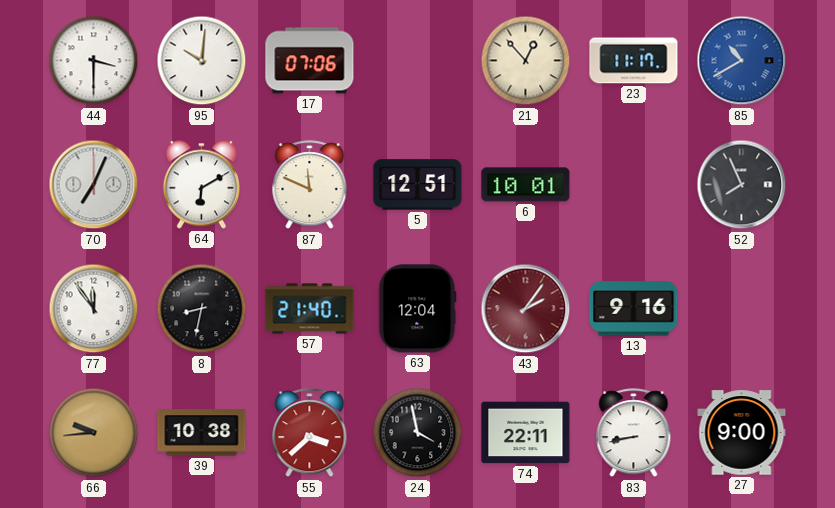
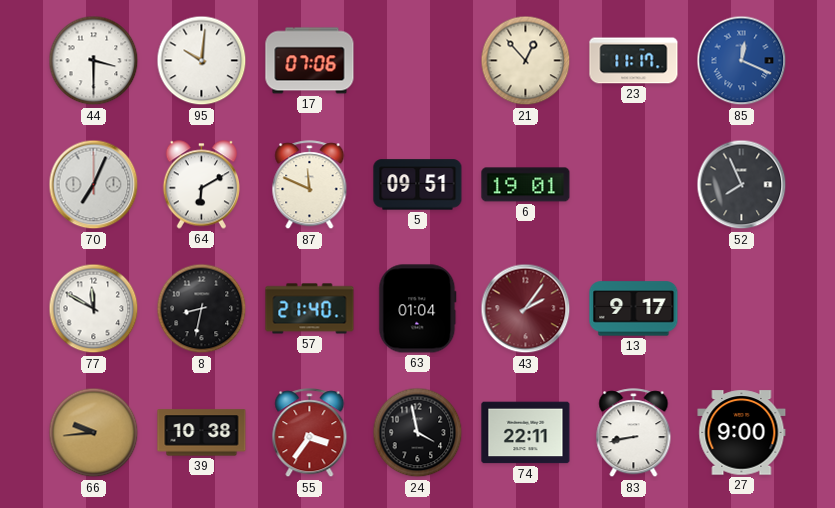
85: 10:40 -> 12:19 (742, 61)
5: 12:51 -> 09:51 (418, 185)
6: 10:01 -> 19:01 (526, 185)
77: 11:54 -> 11:50 (94, 309)
63: 12:04 -> 01:04 (418, 309)
13: 9:16 -> 9:17 (634, 309)
55: 3:38 -> 3:36 (310, 433)
